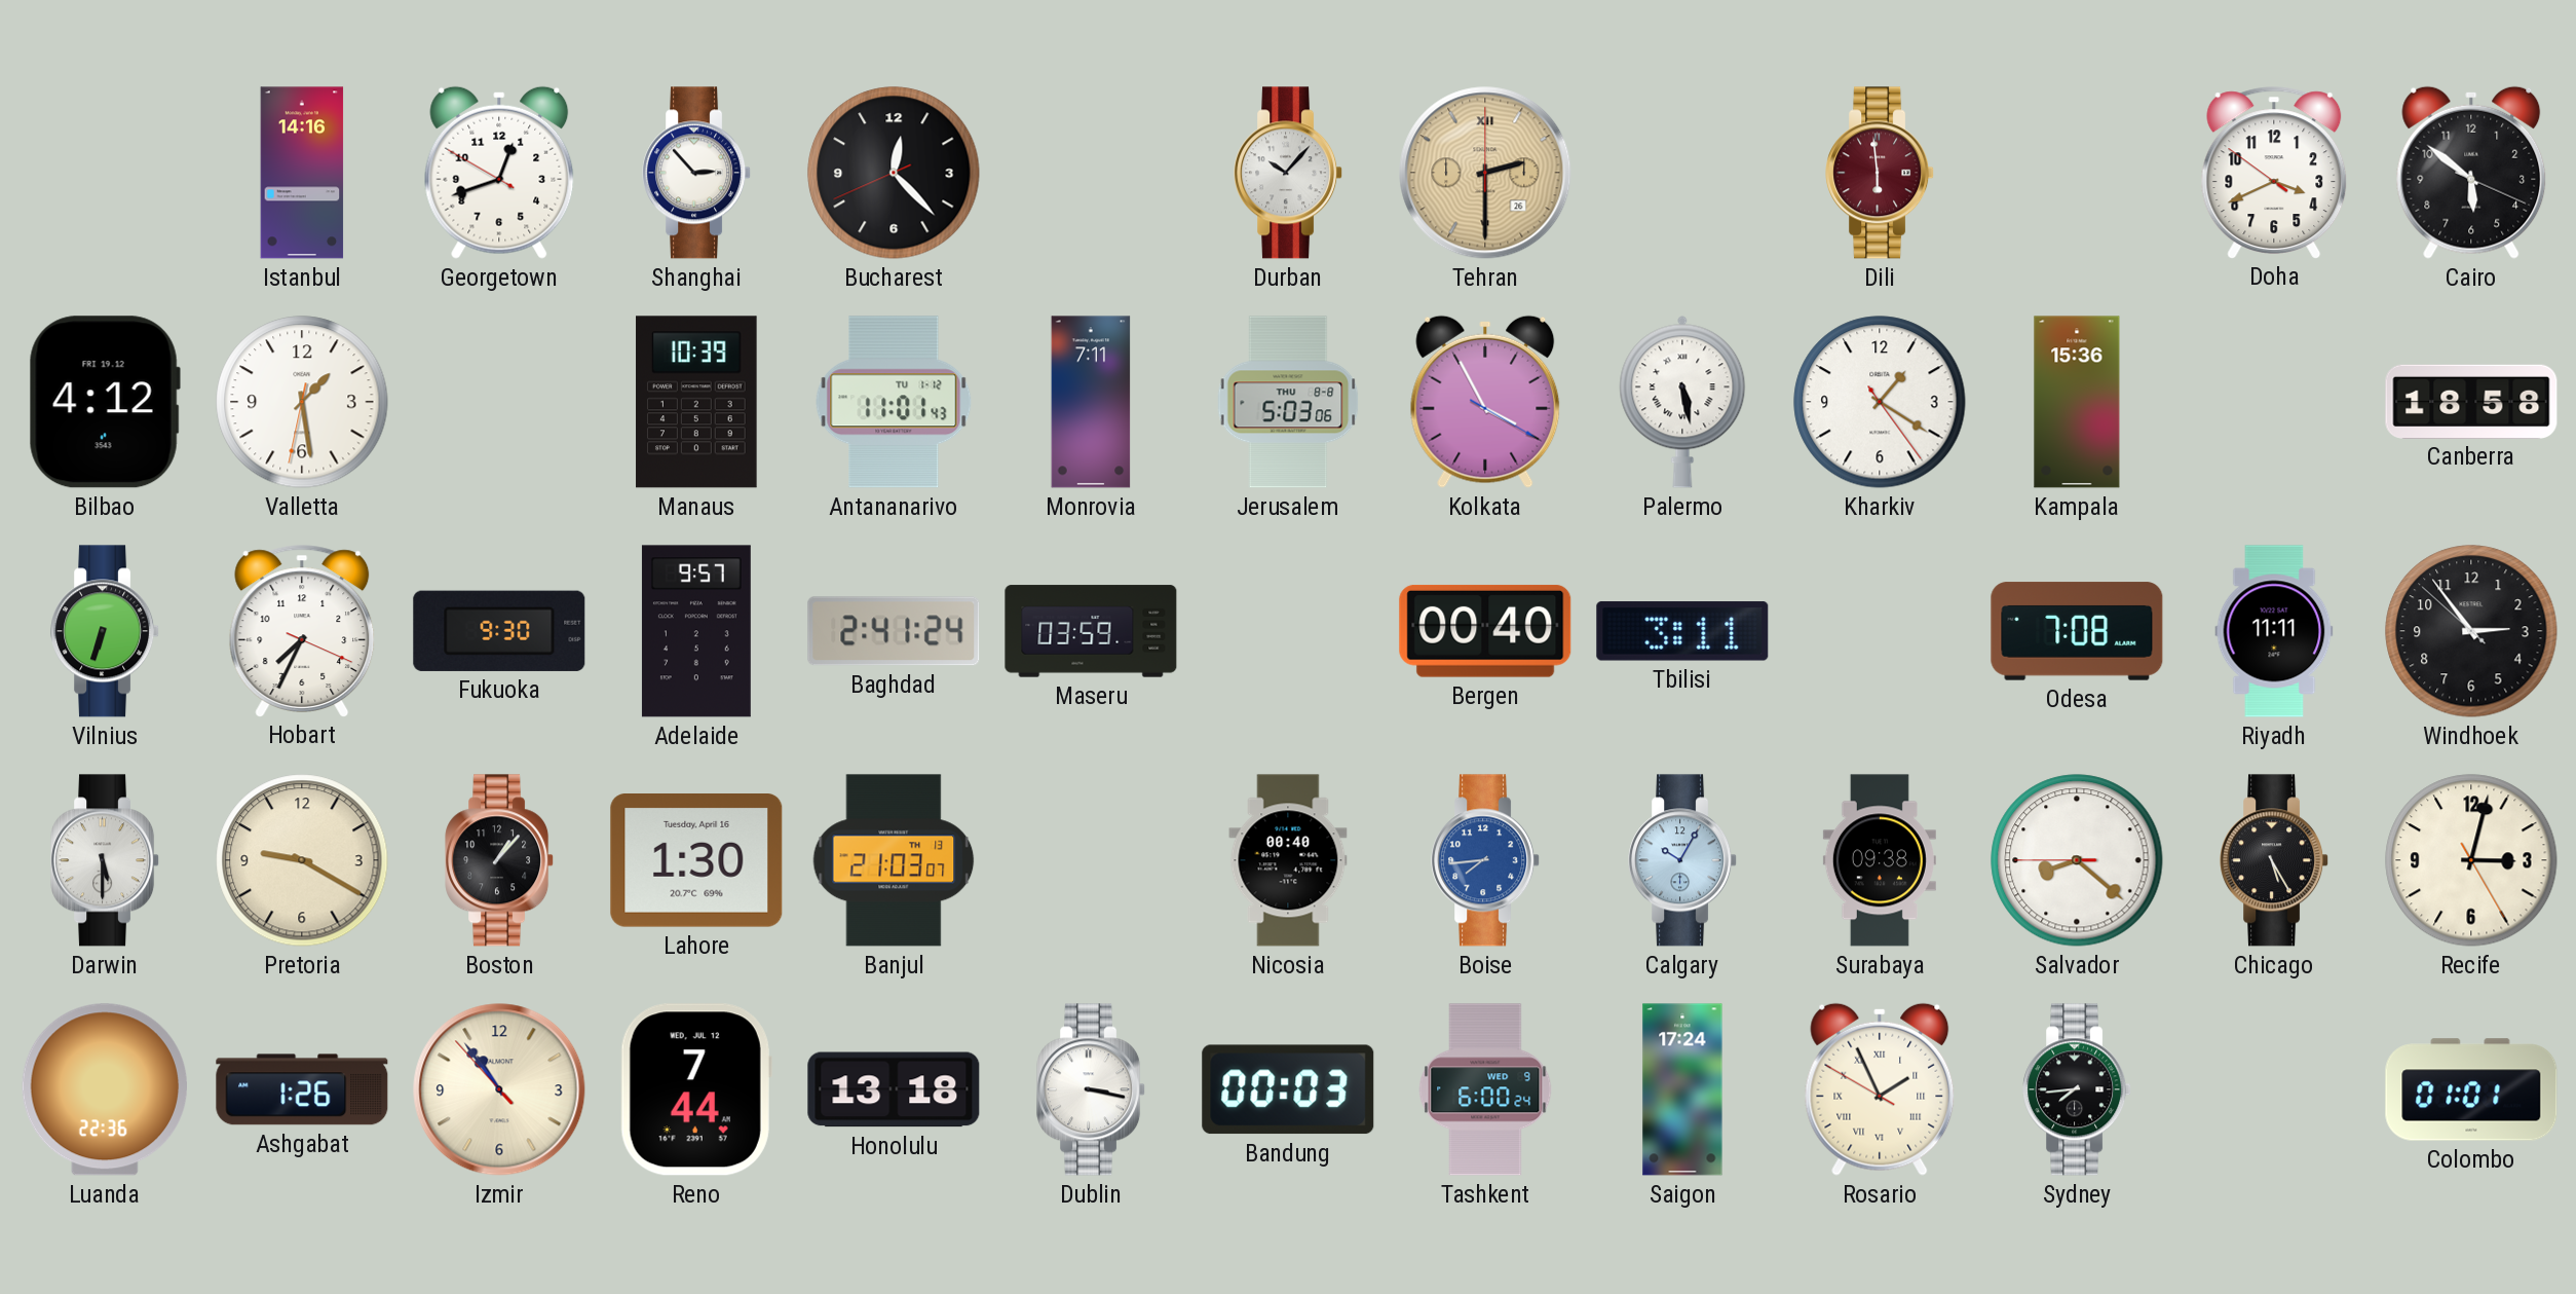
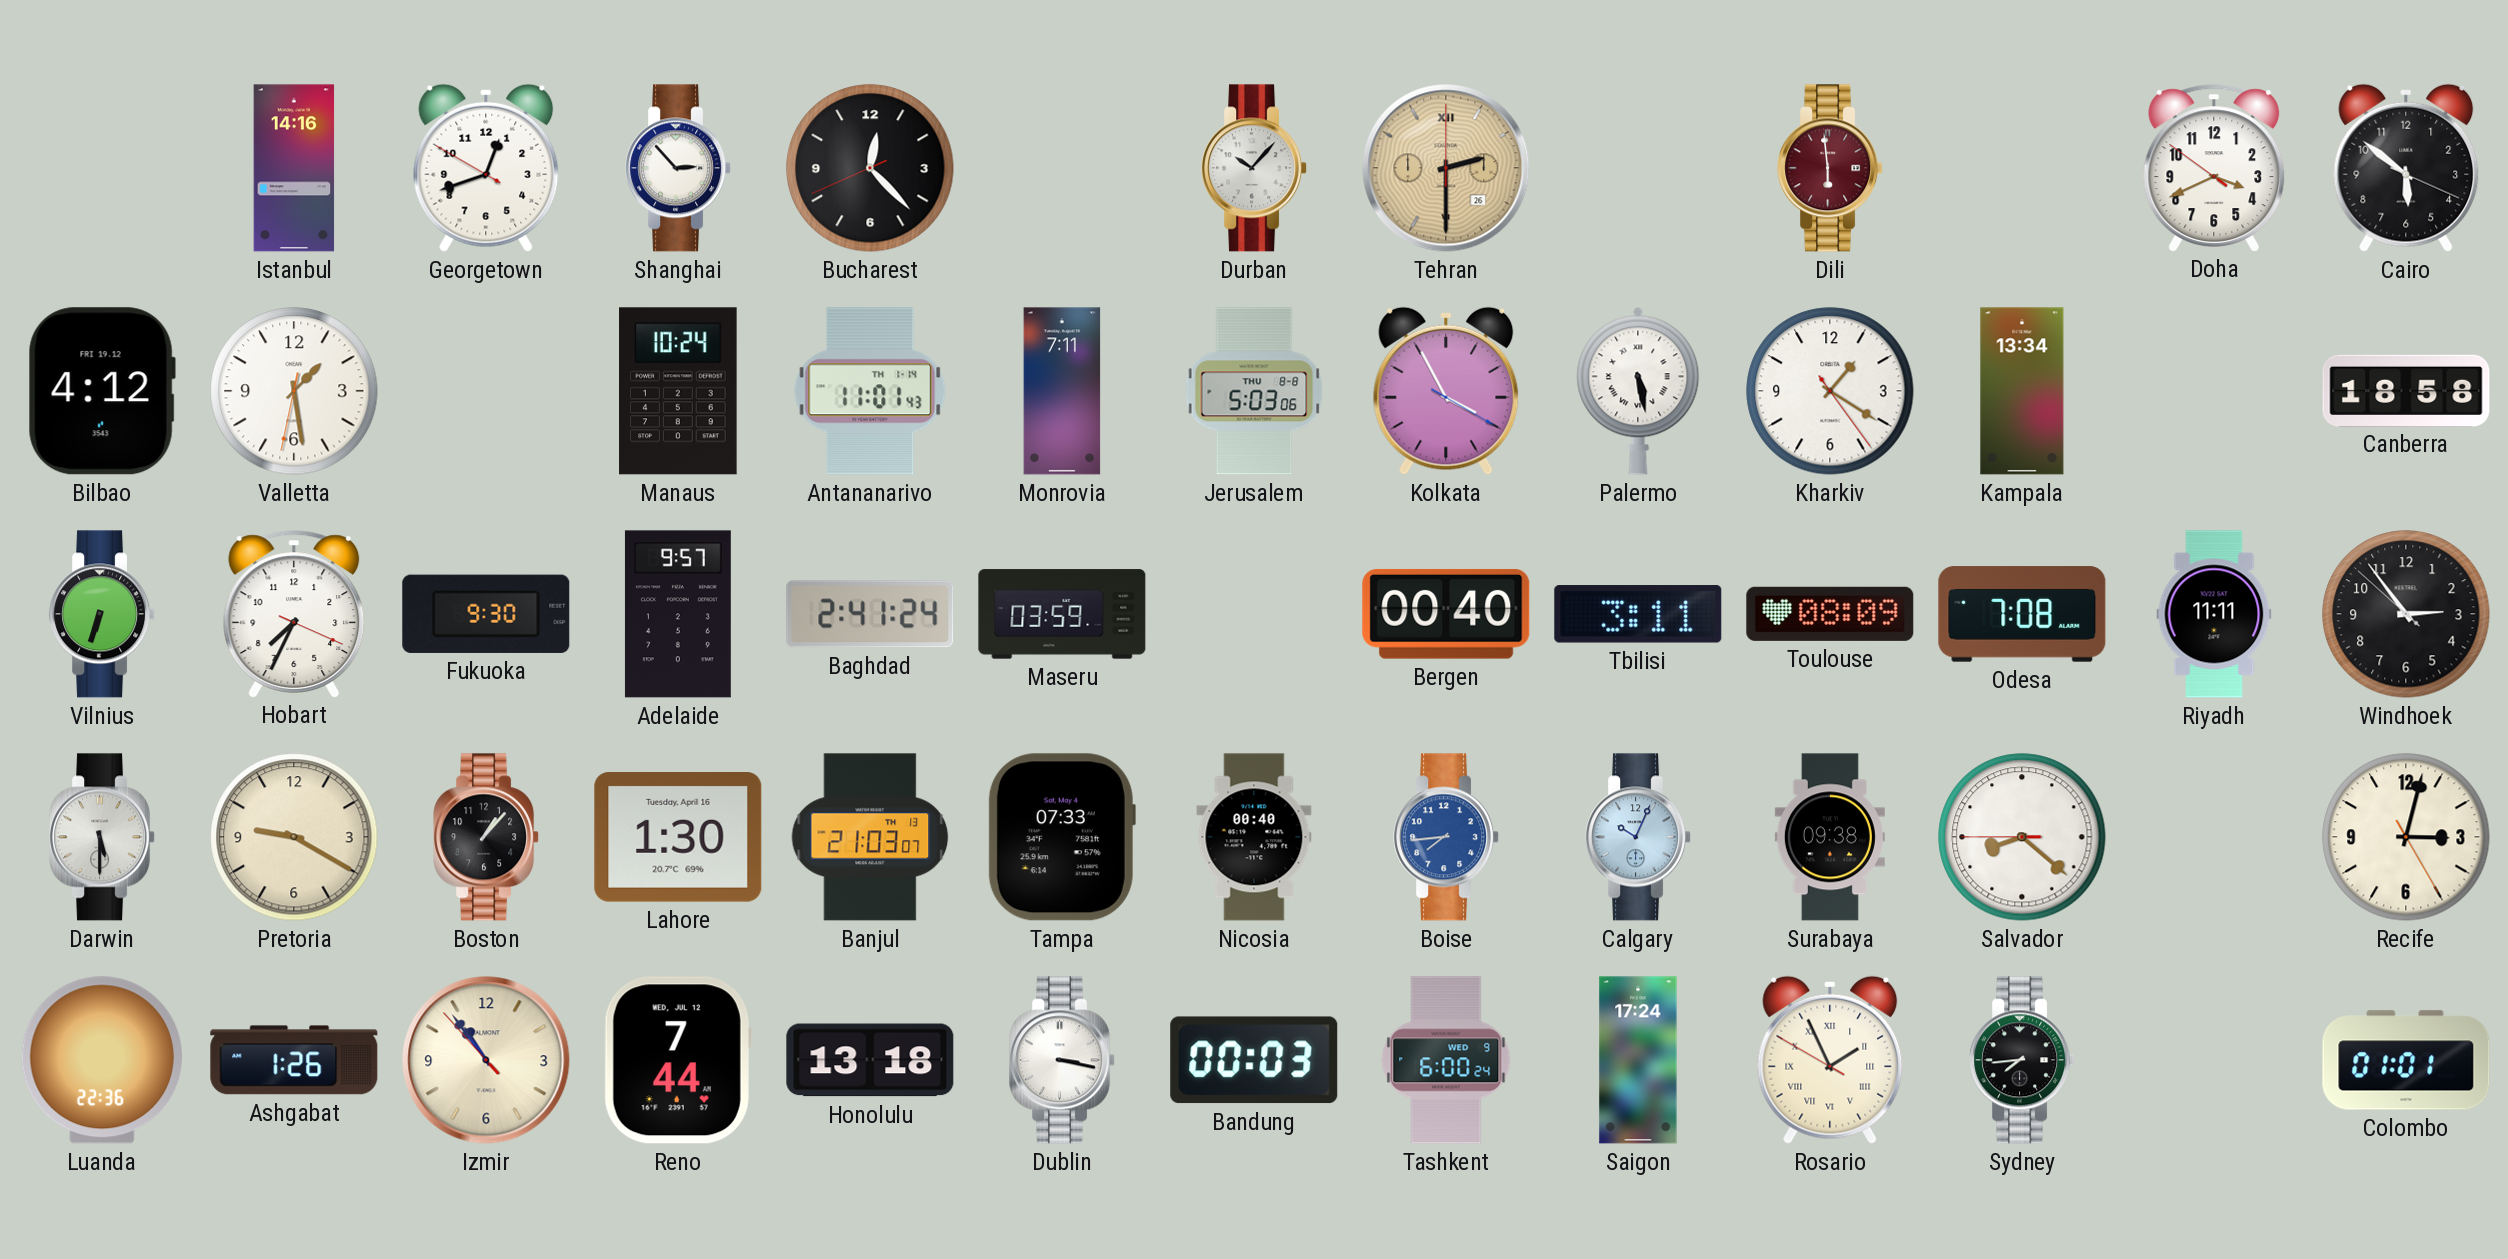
Manaus: 10:39 -> 10:24 (678, 391)
Antananarivo date: TU 1-12 -> TH 1-14 (870, 391)
Kampala: 15:36 -> 13:34 (2022, 391)
Toulouse: none -> 08:09 (1830, 614)
Tampa: none -> 07:33 (1062, 837)
Calgary: 10:05 -> 10:04 (1639, 837)
Chicago: 5:25 -> none (2275, 860)
